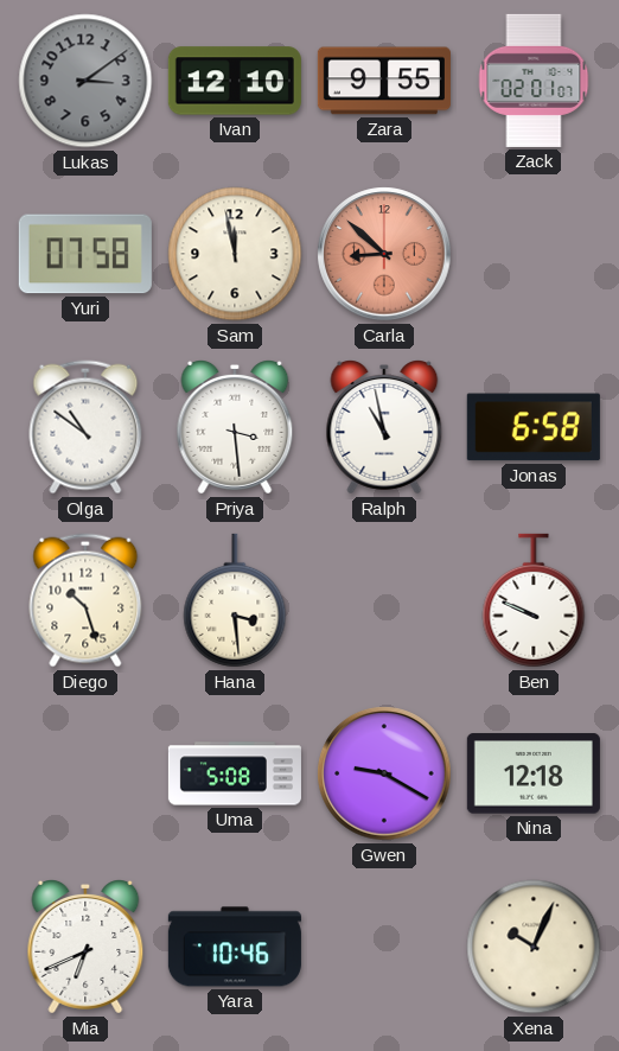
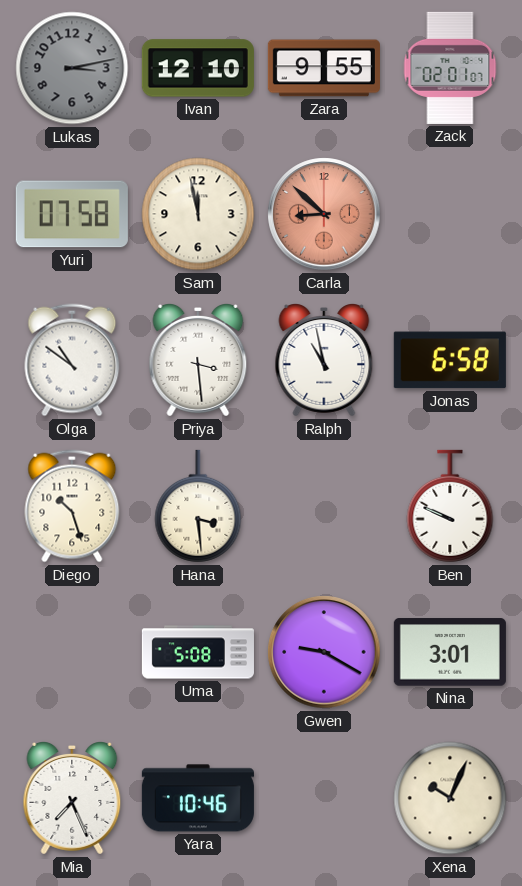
Lukas: 3:09 -> 3:13 (72, 68)
Nina: 12:18 -> 3:01 (450, 652)
Mia: 6:41 -> 7:26 (72, 799)
